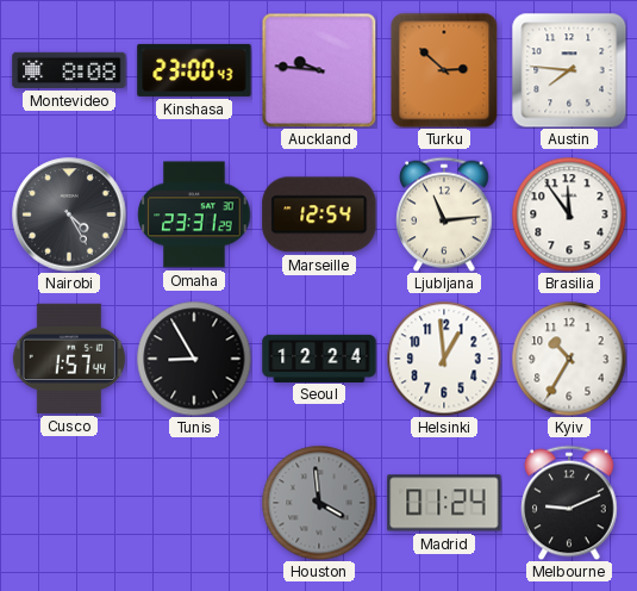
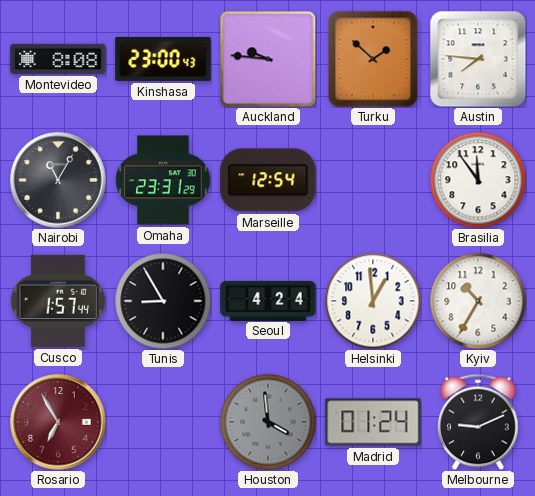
Turku: 2:52 -> 1:52 (373, 59)
Nairobi: 4:25 -> 11:05 (58, 180)
Ljubljana: 11:14 -> none (444, 214)
Seoul: 12:24 -> 4:24 (268, 300)
Rosario: none -> 6:55 (58, 422)
